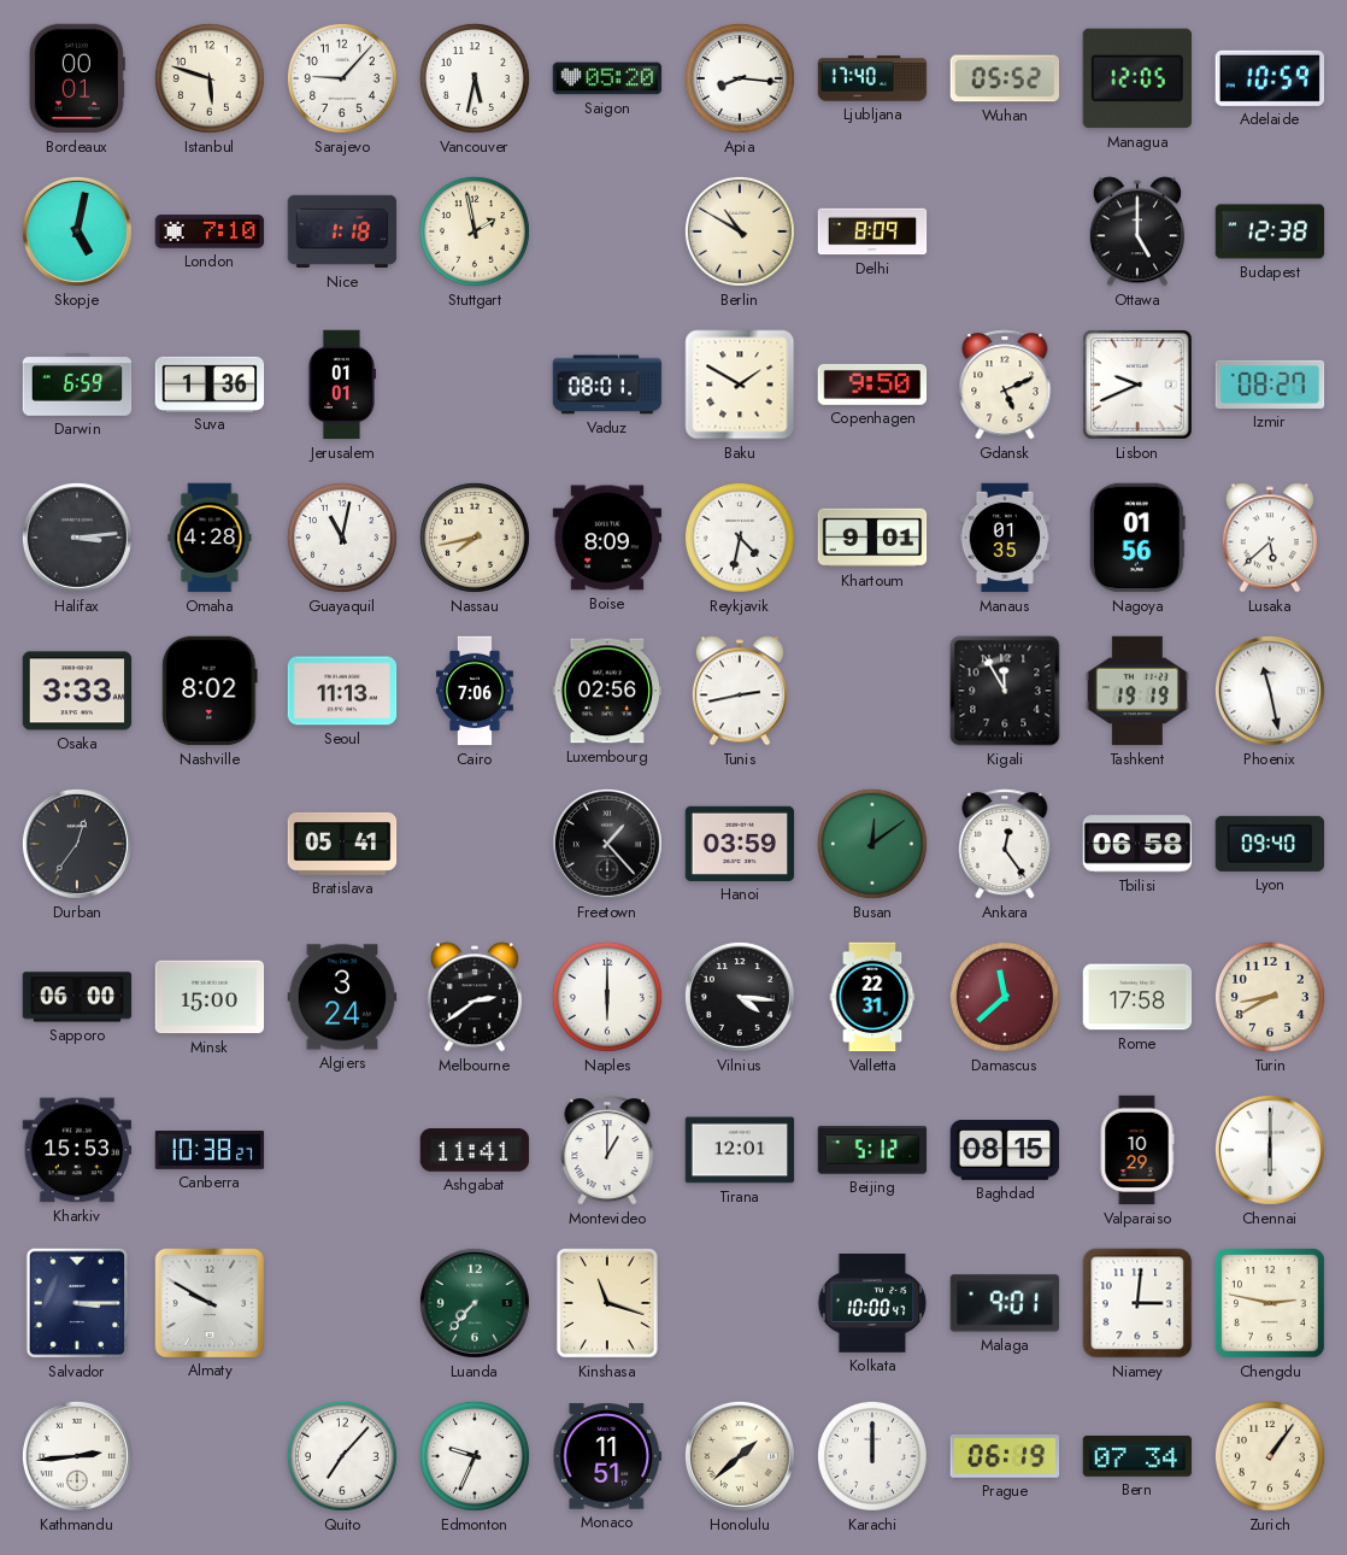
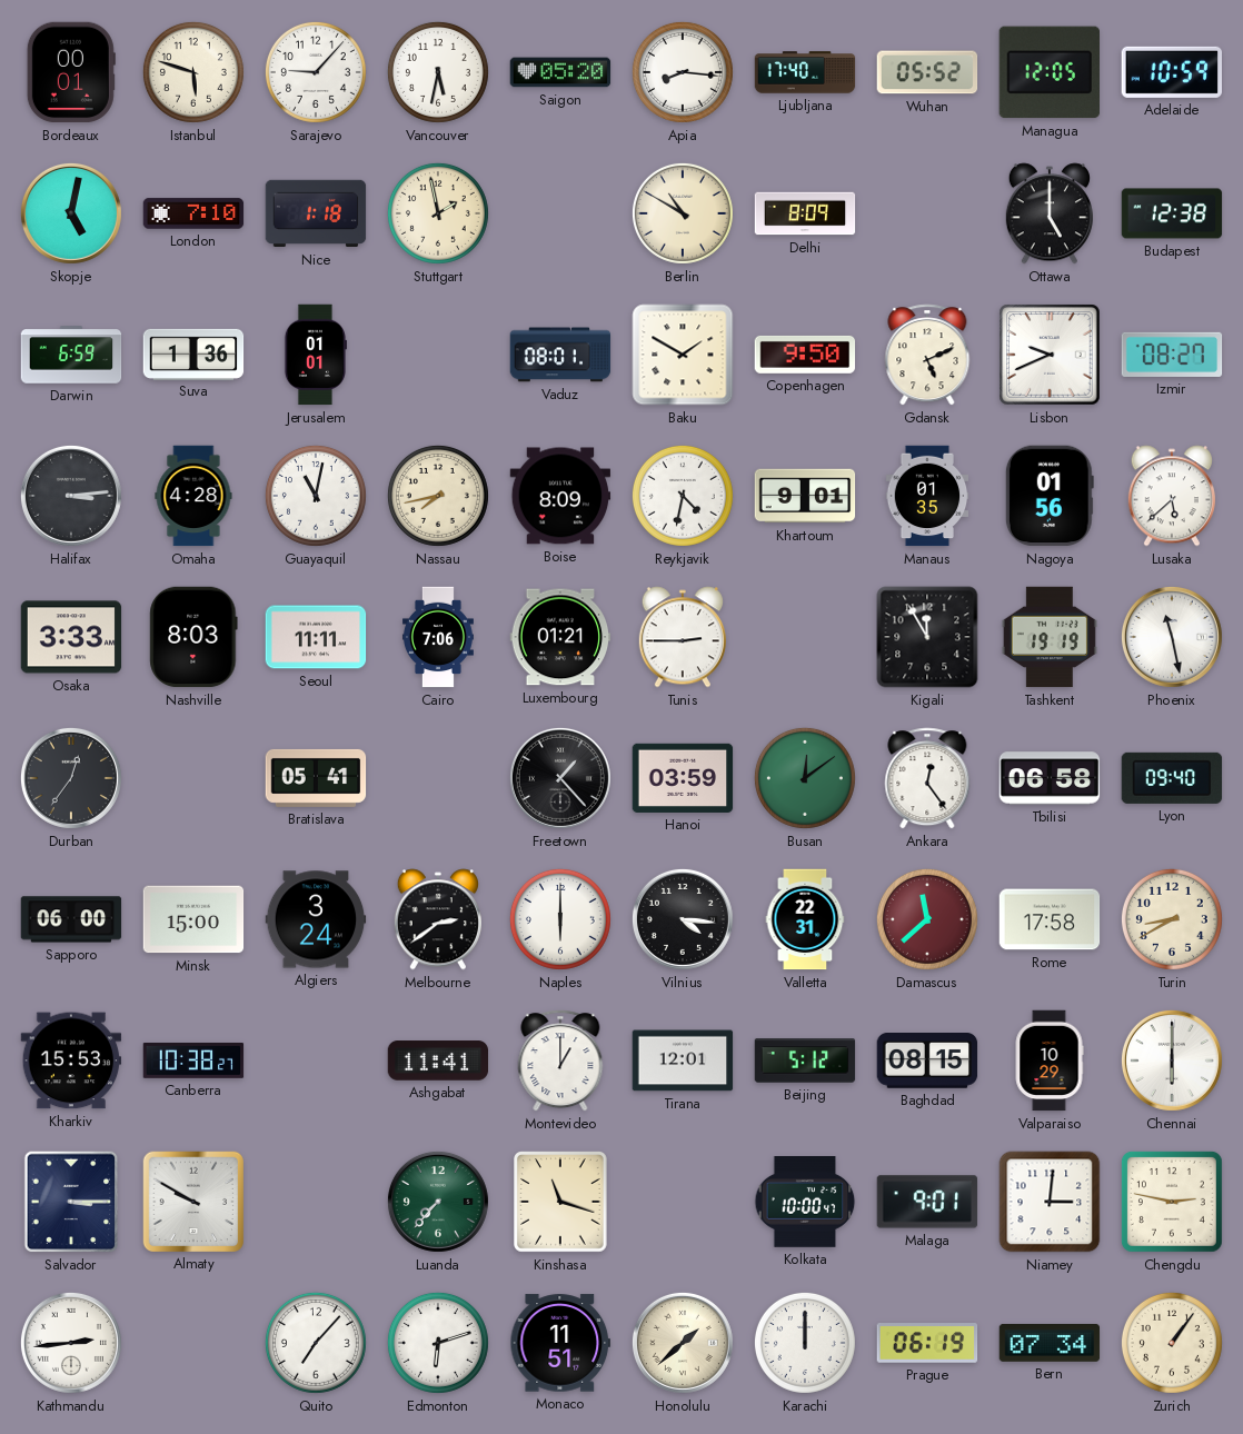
Nashville: 8:02 -> 8:03 (193, 637)
Seoul: 11:13 -> 11:11 (316, 637)
Luxembourg: 02:56 -> 01:21 (560, 637)
Tunis: 2:43 -> 2:45 (683, 637)
Edmonton: 9:34 -> 6:12 (438, 1343)
